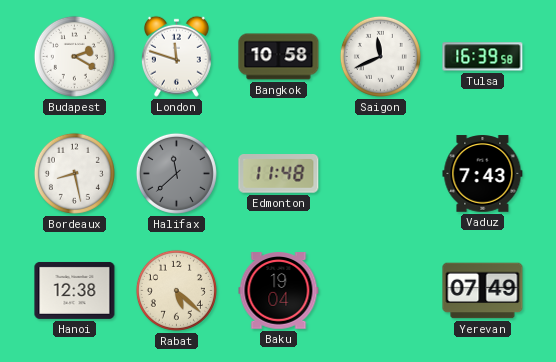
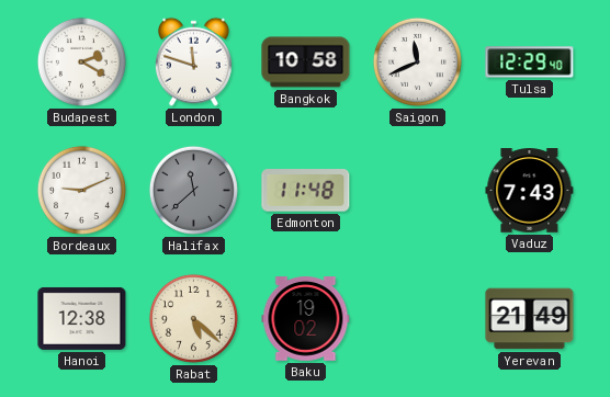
Tulsa: 16:39 -> 12:29 (530, 63)
Bordeaux: 8:28 -> 9:11 (81, 190)
Baku: 19:04 -> 19:02 (306, 319)
Yerevan: 07:49 -> 21:49 (530, 319)
